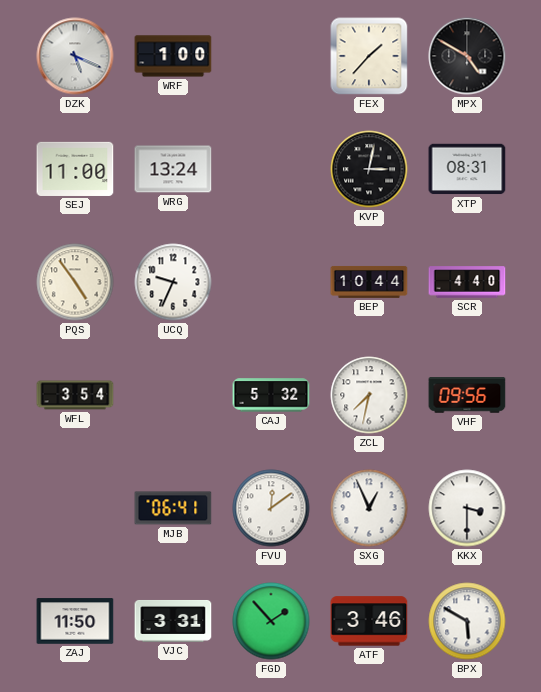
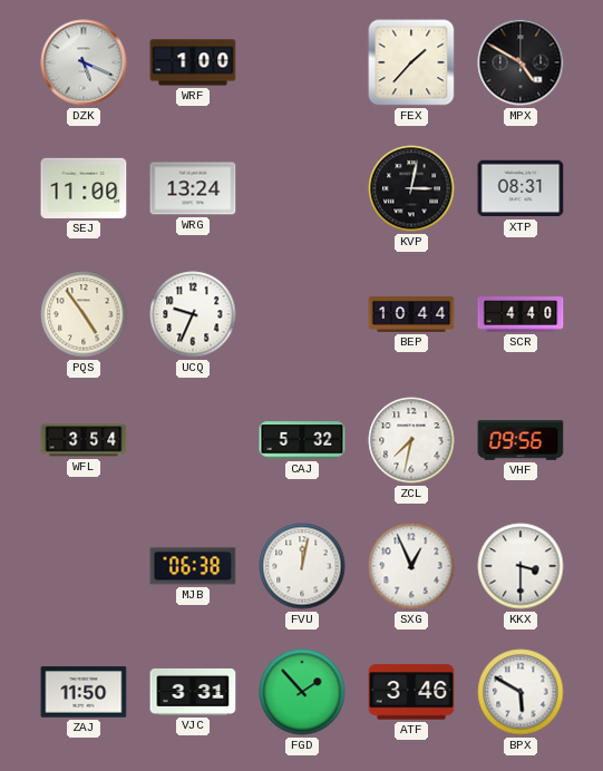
MJB: 06:41 -> 06:38 (193, 566)
FVU: 12:09 -> 12:02 (302, 566)
